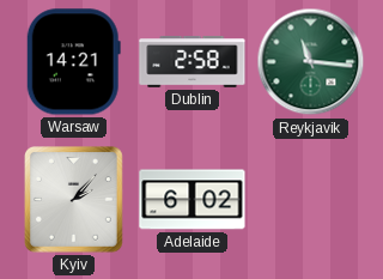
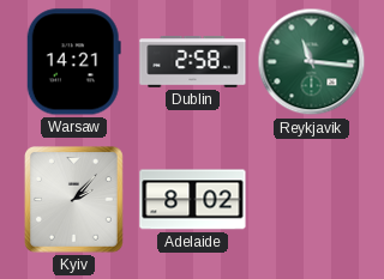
Adelaide: 6:02 -> 8:02 (193, 200)
